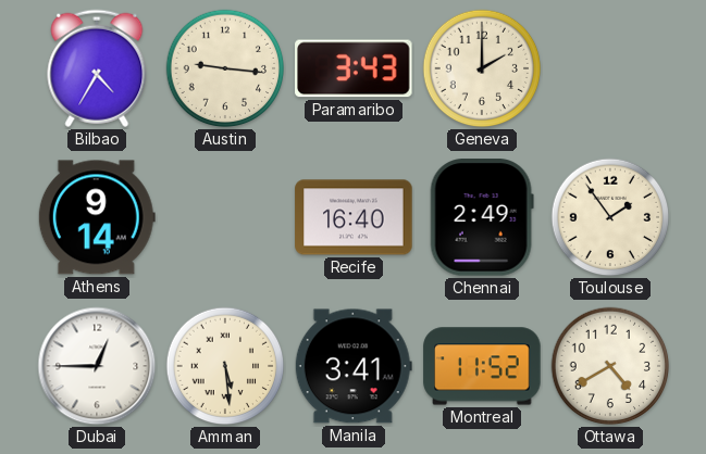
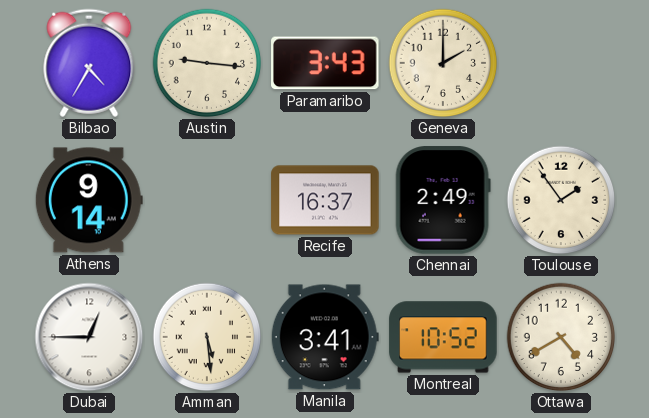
Recife: 16:40 -> 16:37 (325, 200)
Montreal: 11:52 -> 10:52 (443, 337)
